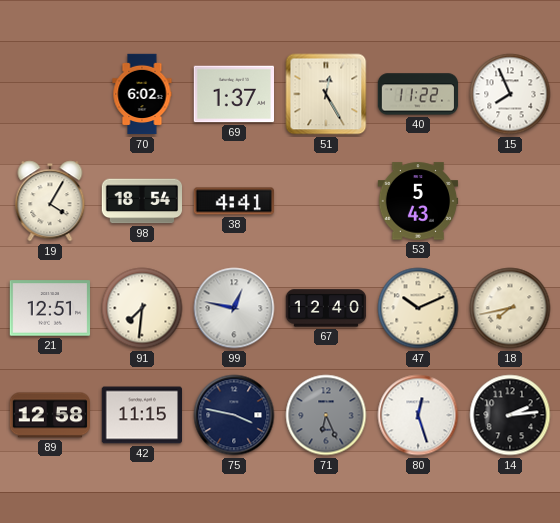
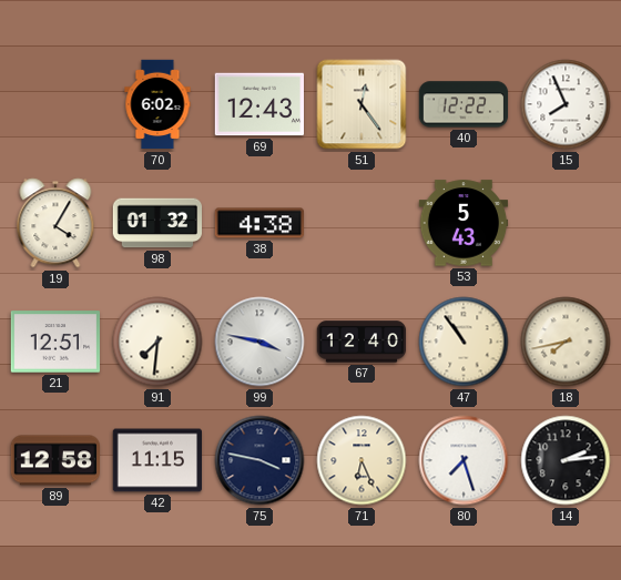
69: 1:37 -> 12:43 (259, 104)
51: 12:25 -> 12:24 (362, 104)
40: 11:22 -> 12:22 (464, 104)
98: 18:54 -> 01:32 (157, 223)
38: 4:41 -> 4:38 (258, 223)
99: 12:47 -> 3:47 (259, 342)
47: 10:11 -> 10:54 (464, 342)
71 dial: grey -> cream (362, 460)
80: 12:27 -> 7:27 (464, 460)
